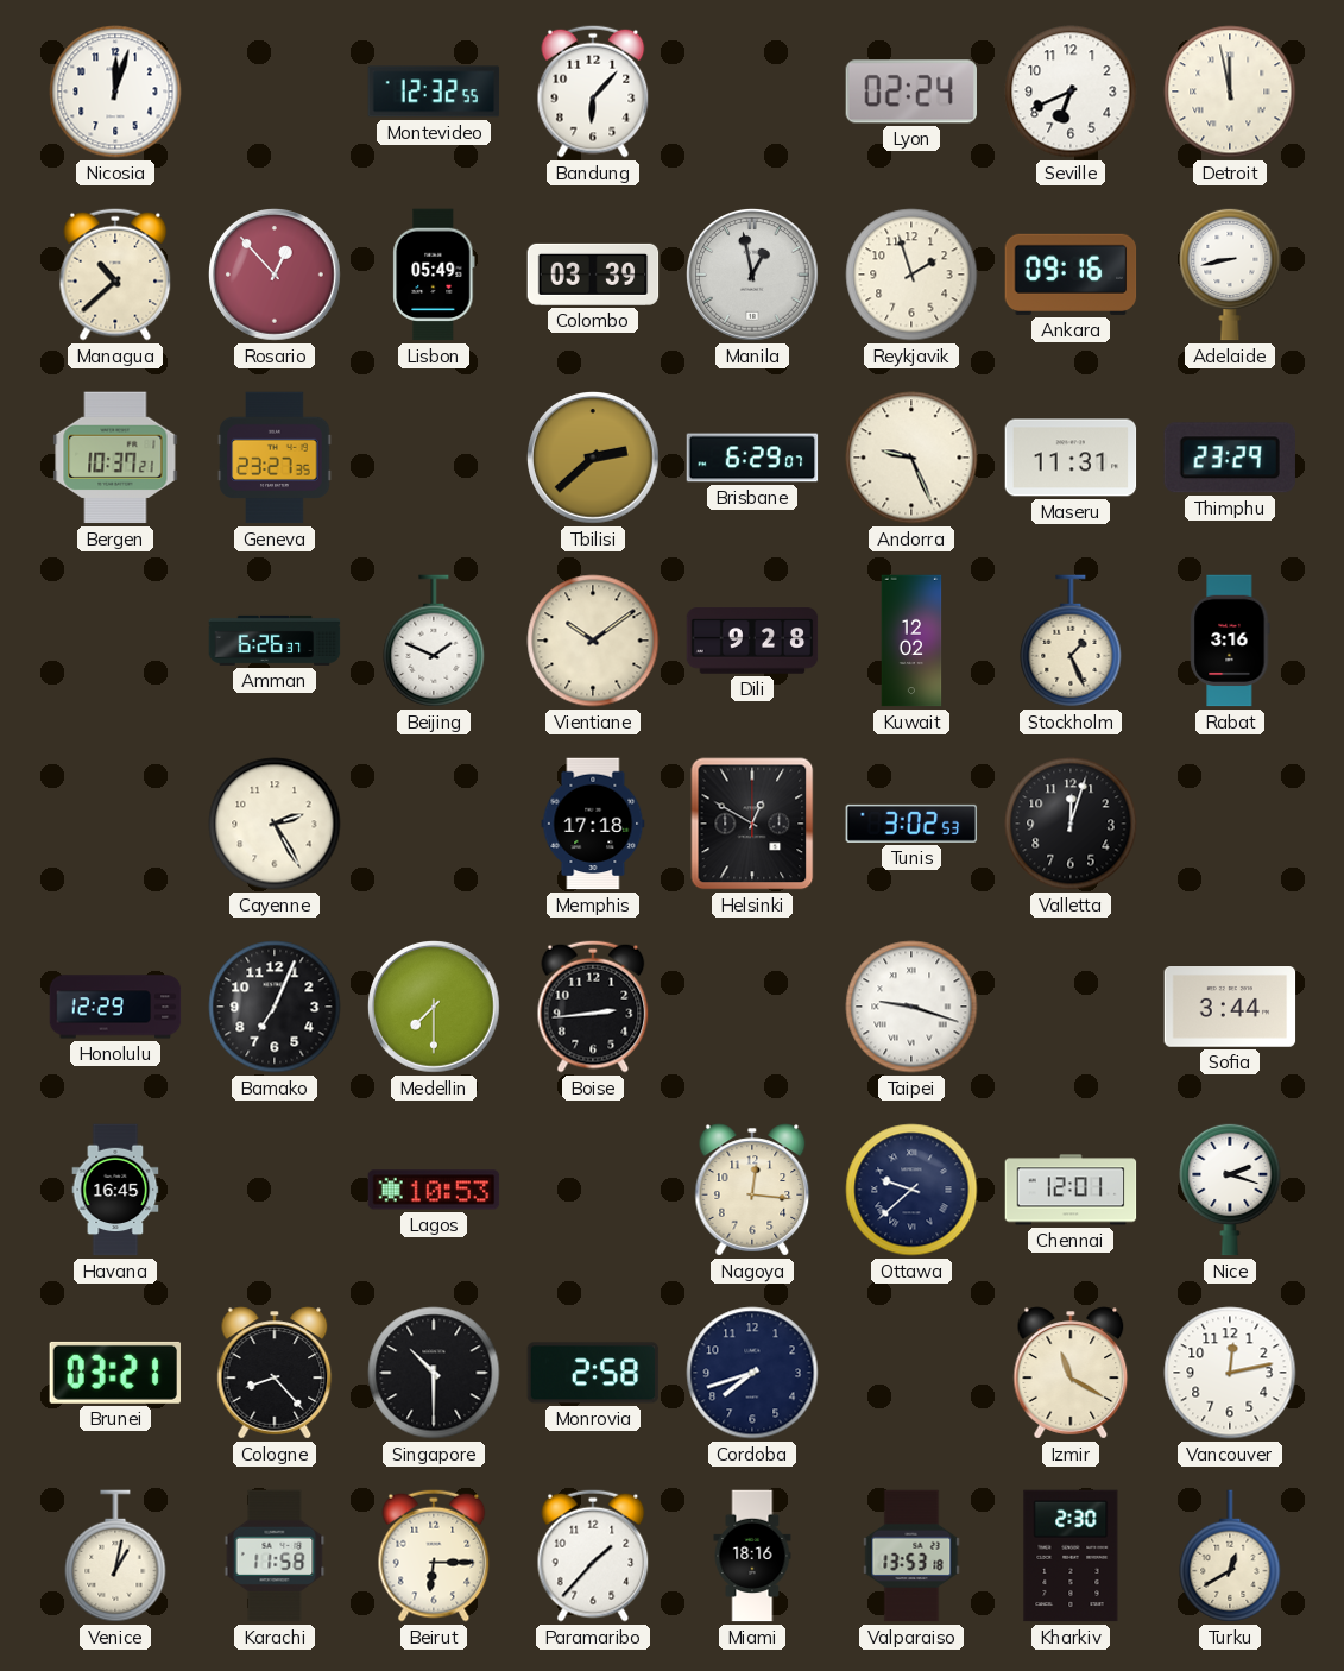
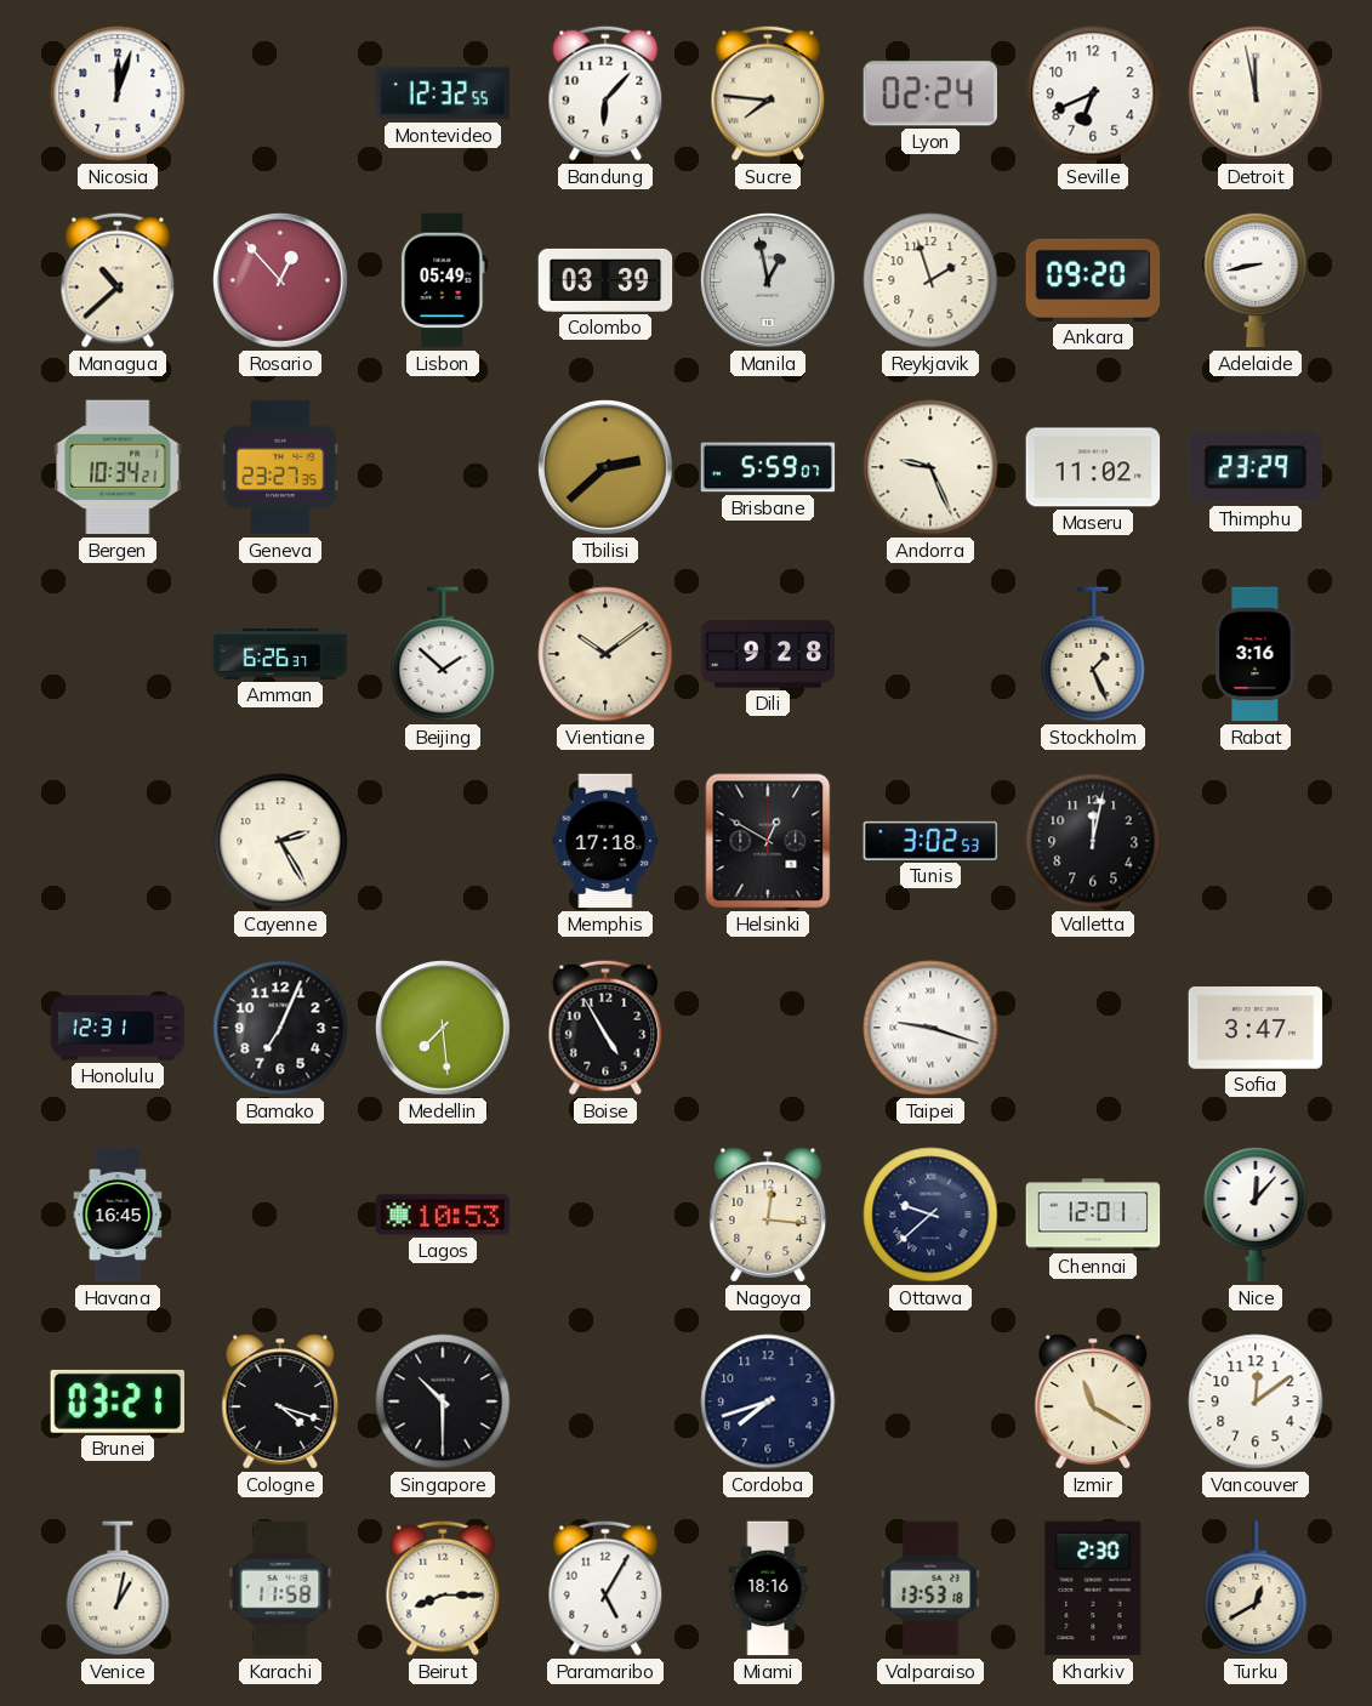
Sucre: none -> 7:46 (768, 93)
Ankara: 09:16 -> 09:20 (1093, 280)
Bergen: 10:37 -> 10:34 (118, 467)
Brisbane: 6:29 -> 5:59 (768, 467)
Maseru: 11:31 -> 11:02 (1093, 467)
Beijing: 1:49 -> 1:52 (443, 654)
Kuwait: 12:02 -> none (911, 641)
Valletta: 12:03 -> 12:02 (1093, 841)
Honolulu: 12:29 -> 12:31 (118, 1028)
Medellin: 7:30 -> 7:29 (444, 1029)
Boise: 2:44 -> 4:55 (605, 1028)
Sofia: 3:44 -> 3:47 (1256, 1029)
Nice: 2:18 -> 12:07 (1256, 1215)
Cologne: 8:23 -> 4:18 (280, 1401)
Monrovia: 2:58 -> none (593, 1373)
Vancouver: 12:13 -> 12:09 (1256, 1401)
Beirut: 6:15 -> 8:15 (443, 1588)
Paramaribo: 1:37 -> 5:05 (605, 1588)
